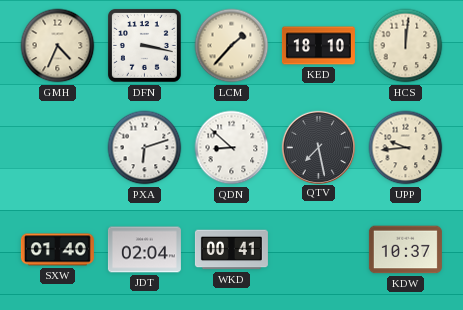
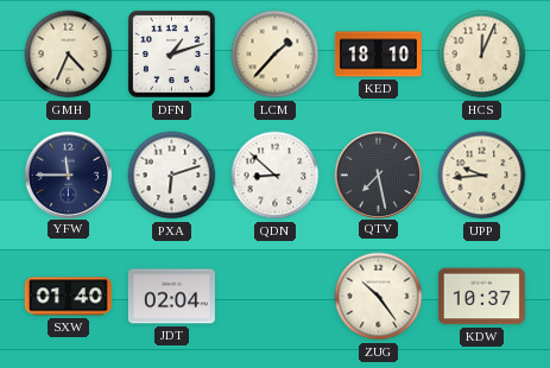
DFN: 3:17 -> 1:12 (171, 53)
HCS: 12:01 -> 12:04 (482, 55)
YFW: none -> 11:45 (68, 175)
WKD: 00:41 -> none (231, 250)
ZUG: none -> 10:24 (379, 297)
